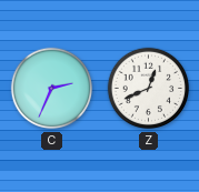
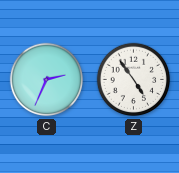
Z: 12:41 -> 4:54 (134, 80)
